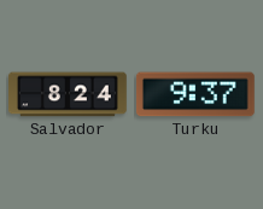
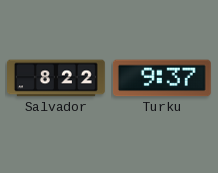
Salvador: 8:24 -> 8:22 (57, 78)
